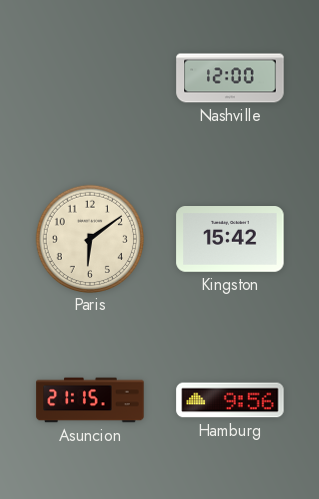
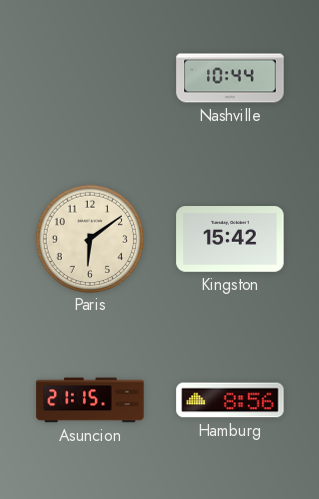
Nashville: 12:00 -> 10:44 (230, 78)
Hamburg: 9:56 -> 8:56 (230, 400)
